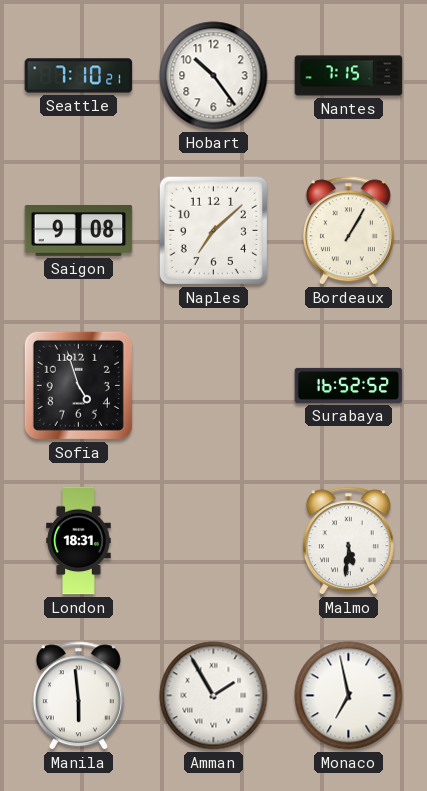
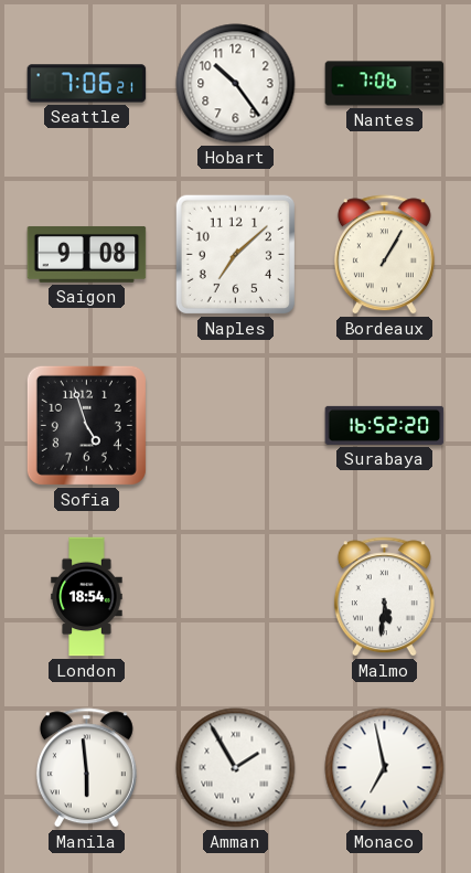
Seattle: 7:10 -> 7:06 (87, 84)
Nantes: 7:15 -> 7:06 (385, 84)
Surabaya: 16:52:52 -> 16:52:20 (385, 425)
London: 18:31 -> 18:54 (87, 597)
